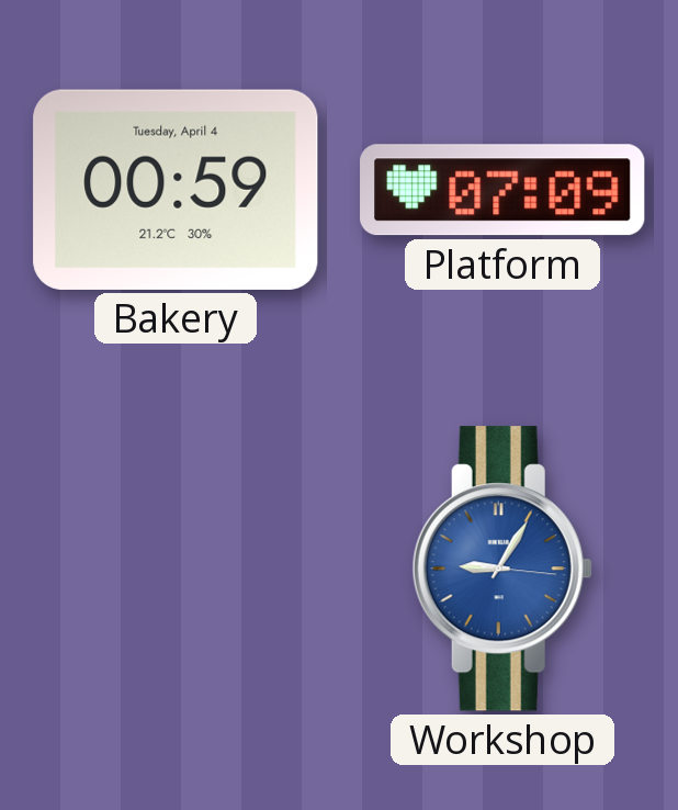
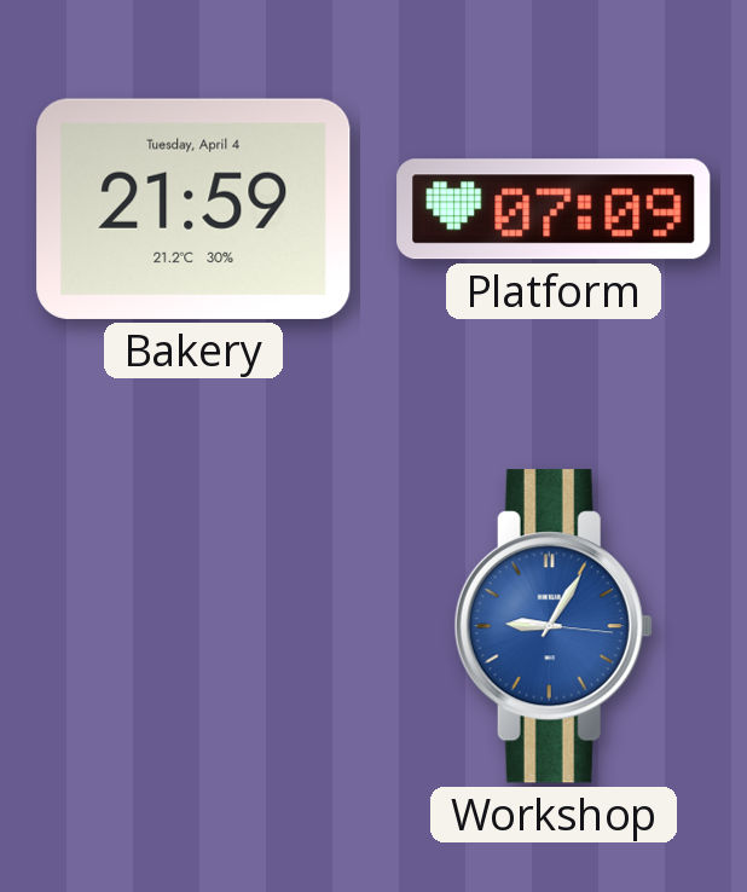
Bakery: 00:59 -> 21:59 (193, 209)
